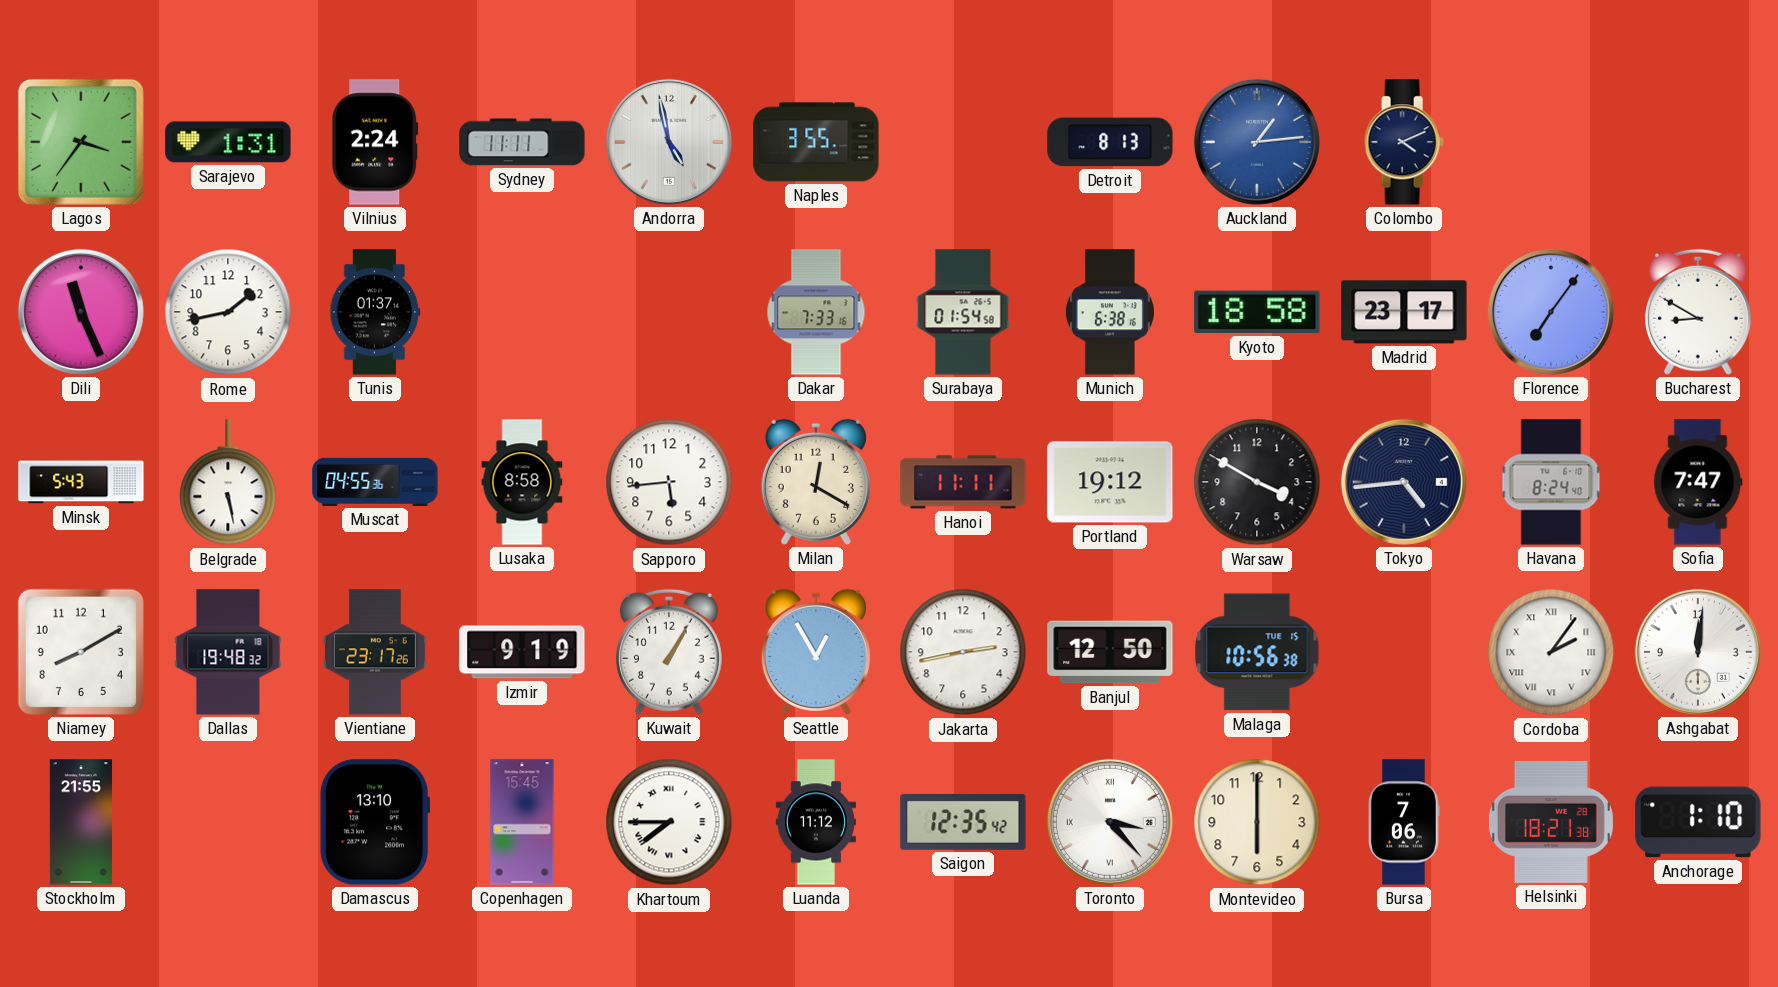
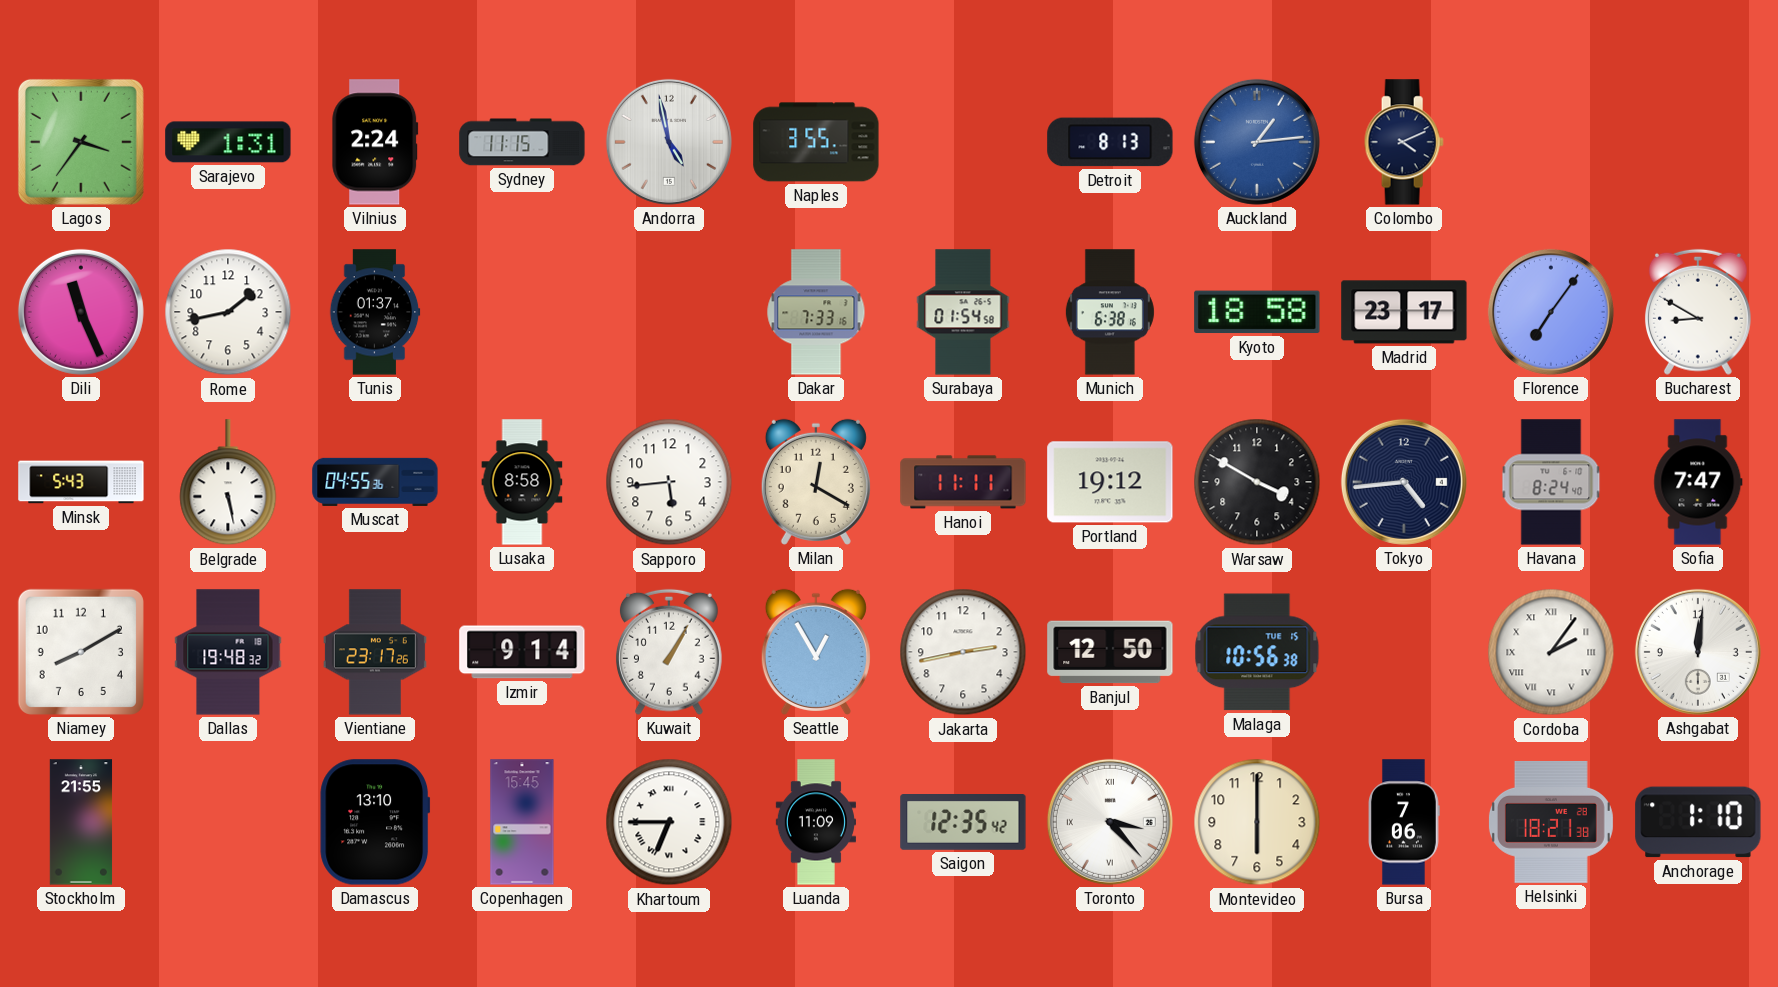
Sydney: 11:11 -> 11:15 (522, 142)
Izmir: 9:19 -> 9:14 (522, 652)
Khartoum: 7:45 -> 6:45 (669, 822)
Luanda: 11:12 -> 11:09 (816, 822)
